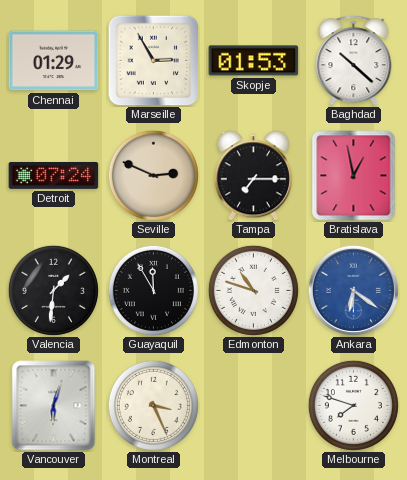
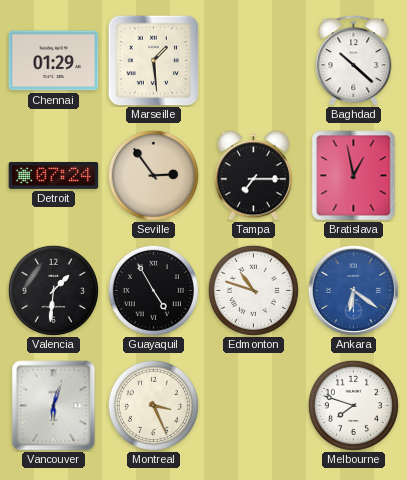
Marseille: 2:55 -> 1:29 (153, 60)
Skopje: 01:53 -> none (254, 61)
Seville: 2:49 -> 2:54 (153, 175)
Guayaquil: 11:55 -> 4:55 (153, 290)
